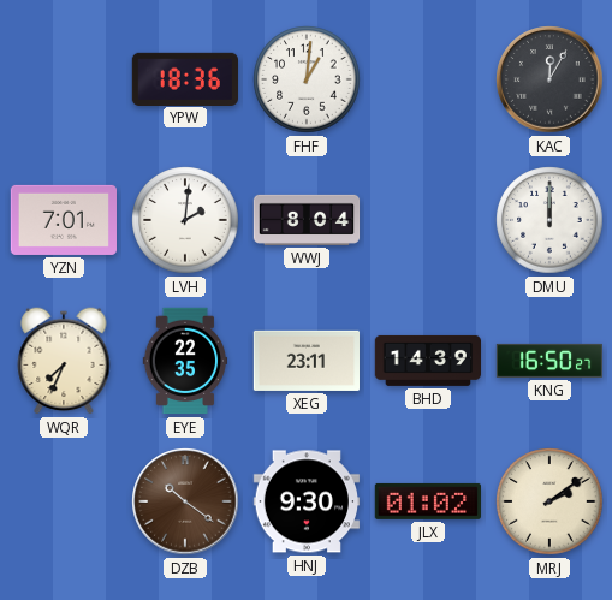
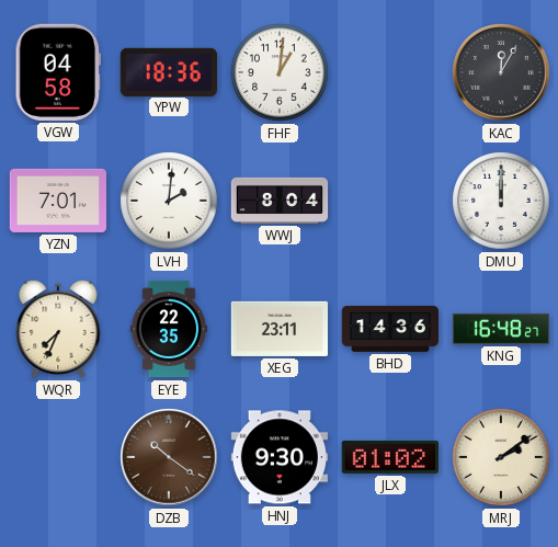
VGW: none -> 04:58 (57, 72)
BHD: 14:39 -> 14:36 (389, 329)
KNG: 16:50 -> 16:48 (501, 329)
